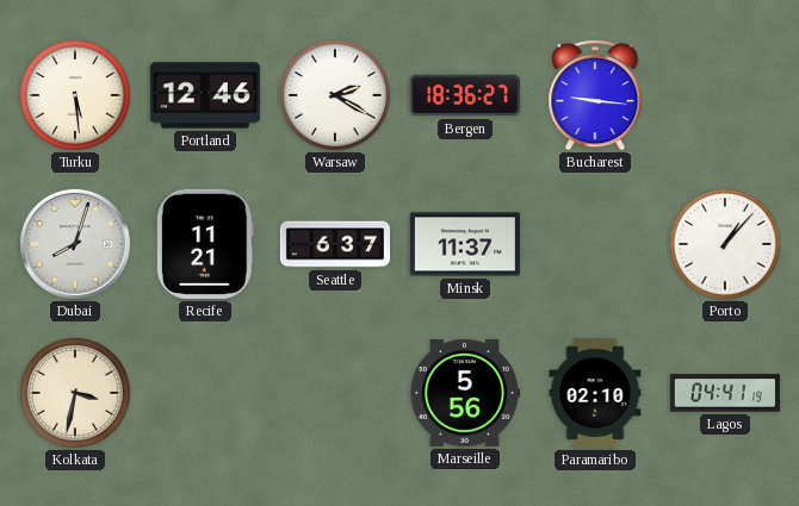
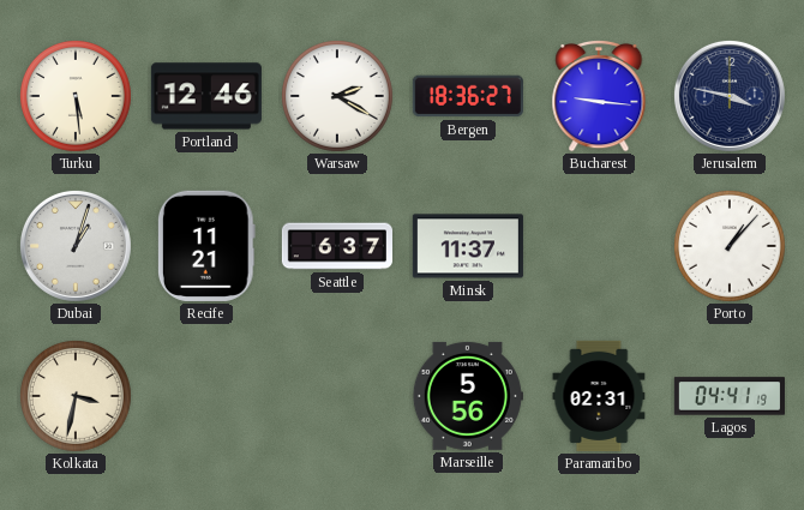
Jerusalem: none -> 3:47 (730, 96)
Dubai: 8:03 -> 1:03 (76, 246)
Paramaribo: 02:10 -> 02:31 (599, 396)
